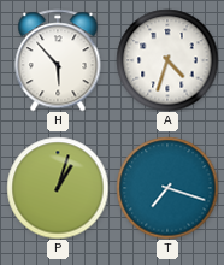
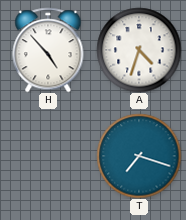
H: 5:53 -> 4:53 (48, 50)
P: 1:03 -> none (58, 188)
